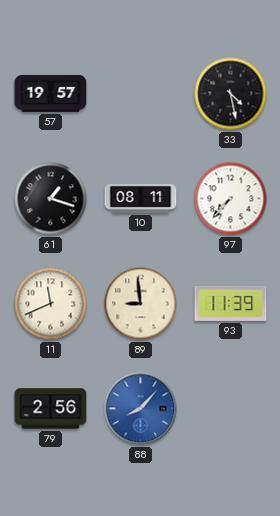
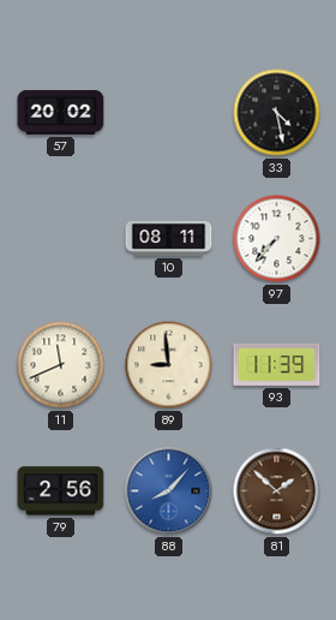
57: 19:57 -> 20:02 (61, 112)
61: 1:18 -> none (51, 199)
81: none -> 1:52 (277, 491)
